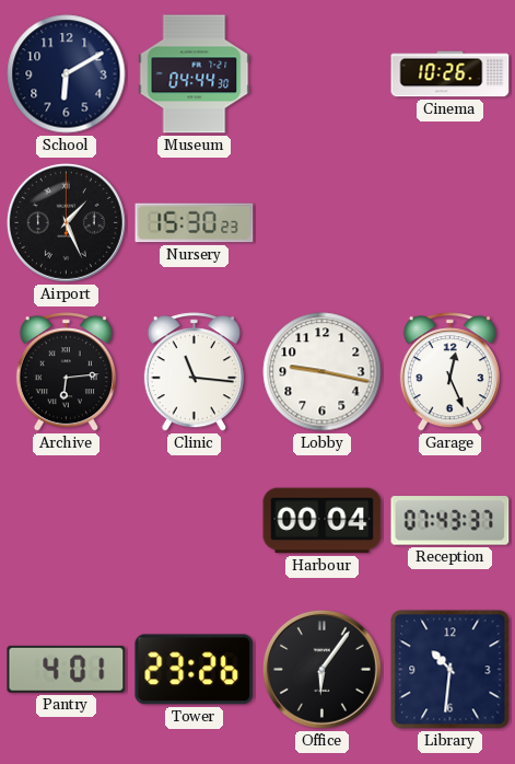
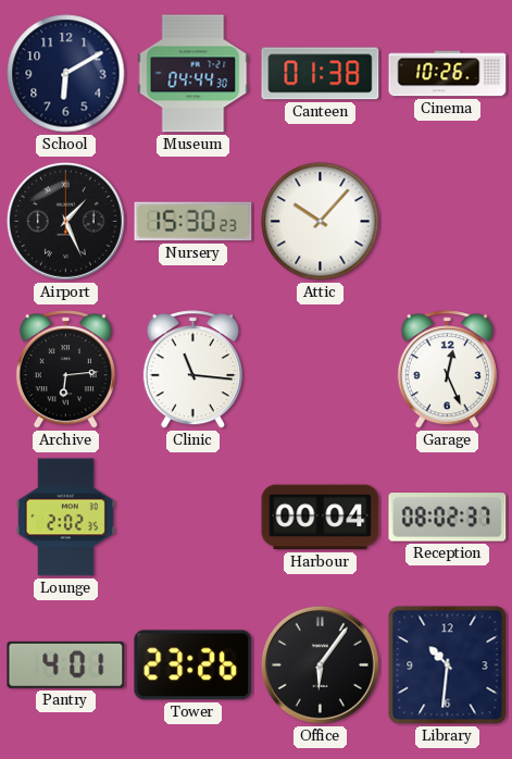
Canteen: none -> 01:38 (321, 74)
Attic: none -> 10:07 (321, 222)
Lobby: 9:17 -> none (323, 372)
Lounge: none -> 2:02 (65, 518)
Reception: 07:43 -> 08:02 (448, 518)
